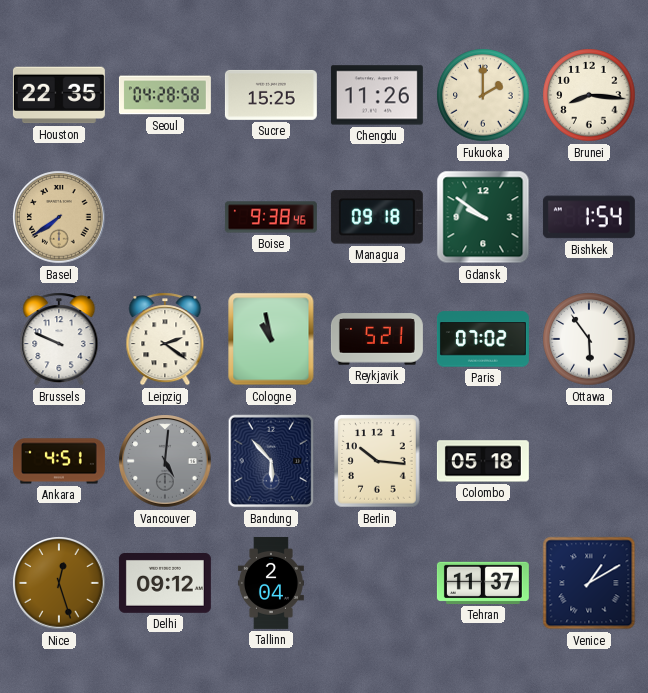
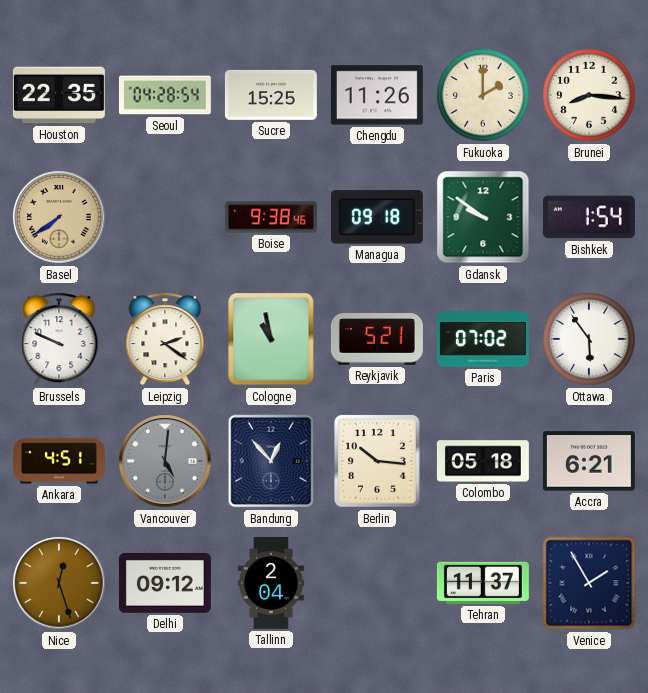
Seoul: 04:28:58 -> 04:28:54 (165, 95)
Bandung: 5:53 -> 12:53 (271, 461)
Accra: none -> 6:21 (589, 461)
Venice: 1:10 -> 1:55 (589, 583)
